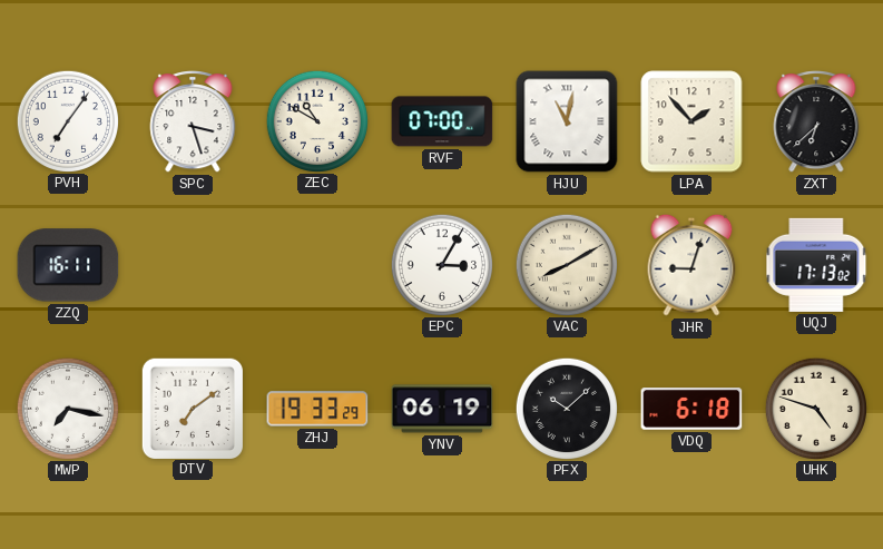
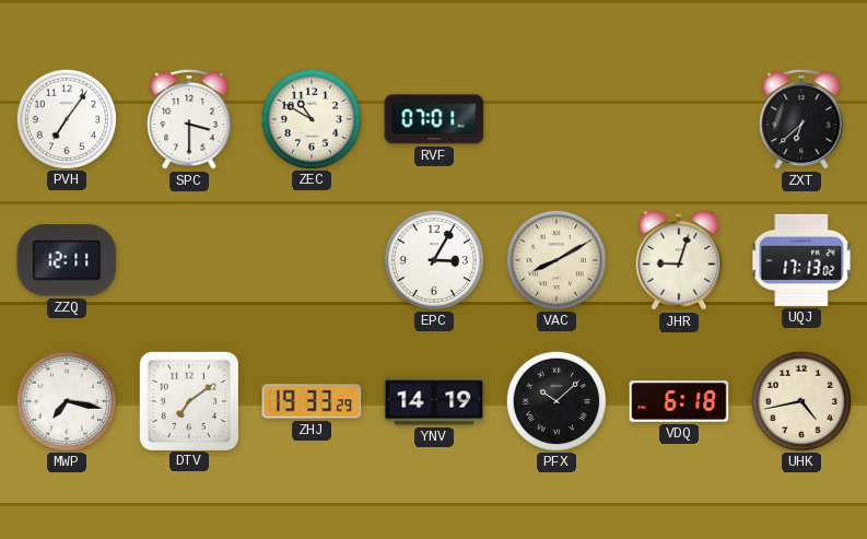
SPC: 3:27 -> 3:30 (189, 120)
RVF: 07:00 -> 07:01 (434, 119)
HJU: 11:02 -> none (567, 121)
LPA: 1:53 -> none (691, 121)
ZZQ: 16:11 -> 12:11 (67, 260)
YNV: 06:19 -> 14:19 (434, 401)
UHK: 4:48 -> 4:43 (800, 400)
